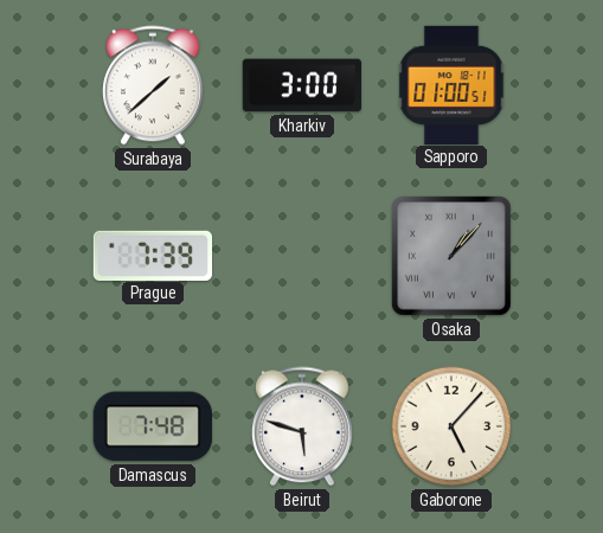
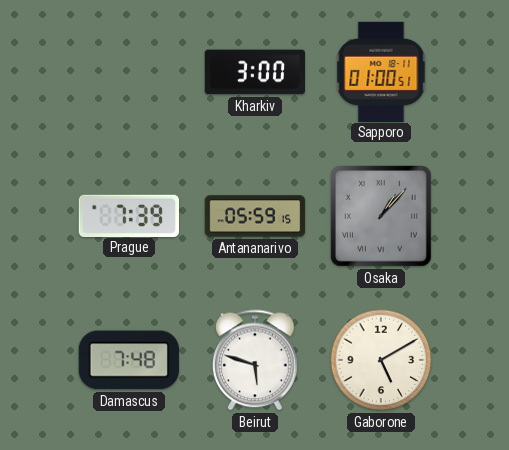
Surabaya: 1:38 -> none (154, 85)
Antananarivo: none -> 05:59 (255, 216)
Gaborone: 5:07 -> 5:10 (381, 360)
